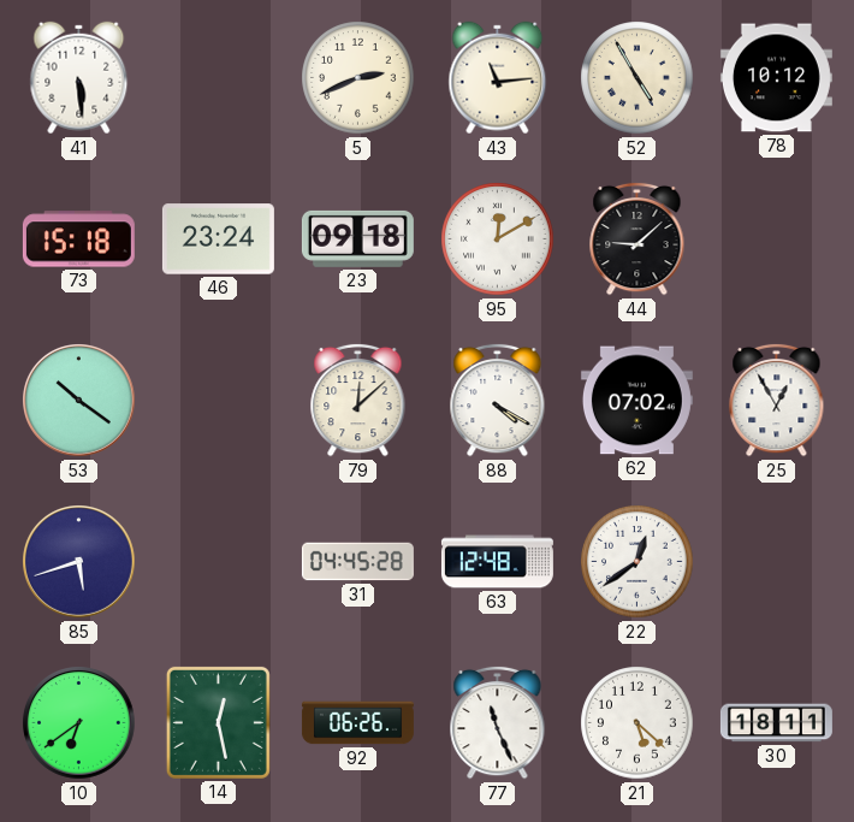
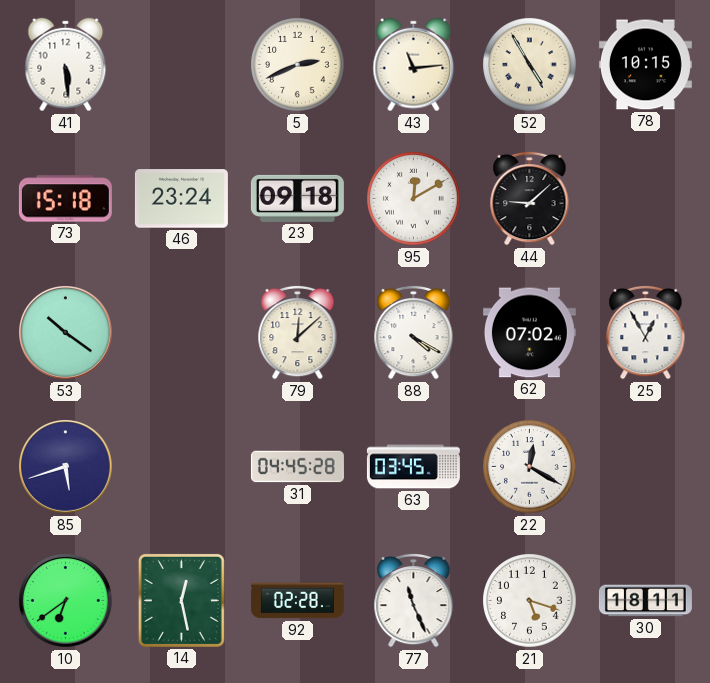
78: 10:12 -> 10:15 (645, 65)
63: 12:48 -> 03:45 (413, 467)
22: 12:39 -> 12:20 (530, 467)
92: 06:26 -> 02:28 (297, 601)
21: 5:22 -> 5:18 (530, 601)
